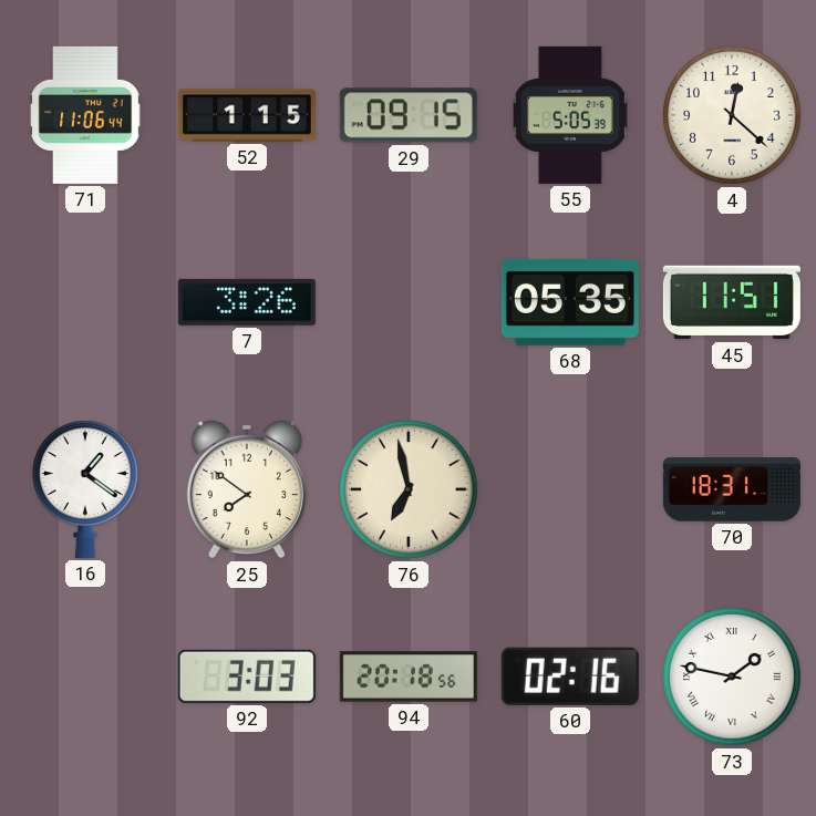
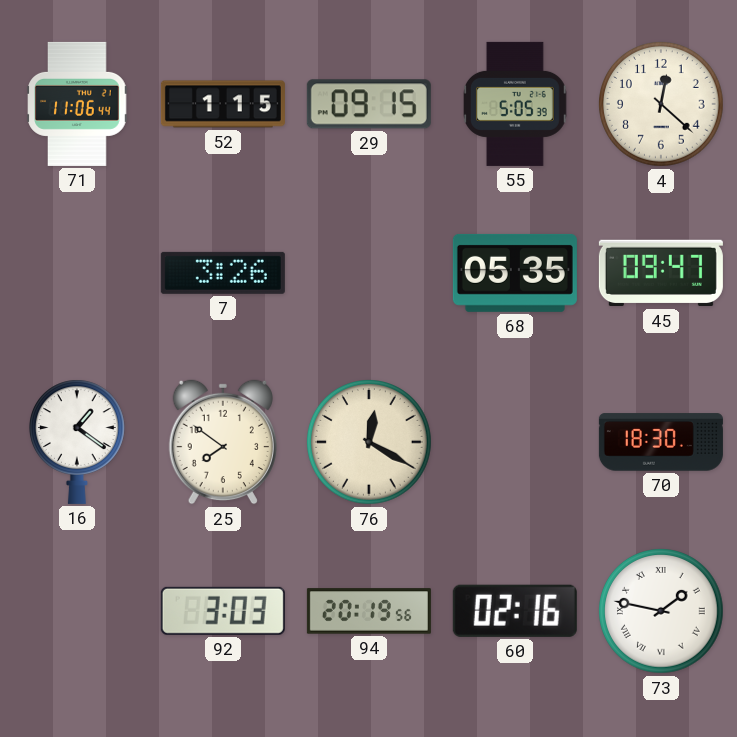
45: 11:51 -> 09:47 (661, 273)
76: 6:58 -> 12:20 (370, 443)
70: 18:31 -> 18:30 (661, 442)
94: 20:18 -> 20:19 (369, 611)
